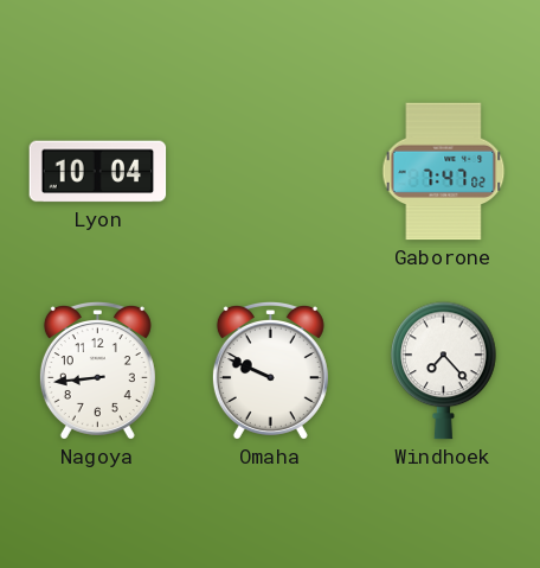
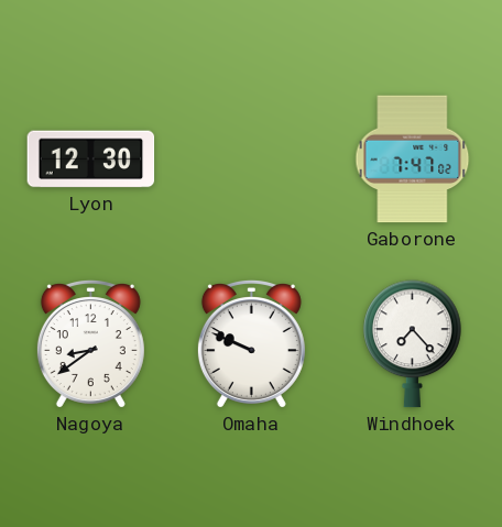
Lyon: 10:04 -> 12:30 (91, 160)
Nagoya: 8:44 -> 8:39 (90, 344)
